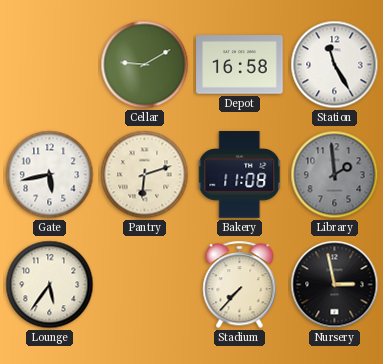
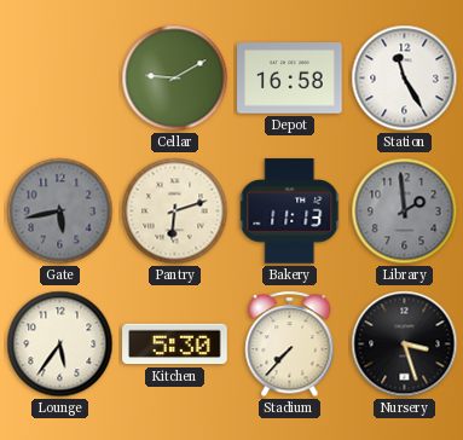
Gate dial: white -> grey (60, 212)
Bakery: 11:08 -> 11:13 (290, 212)
Kitchen: none -> 5:30 (175, 345)
Nursery: 2:58 -> 3:27 (405, 345)
